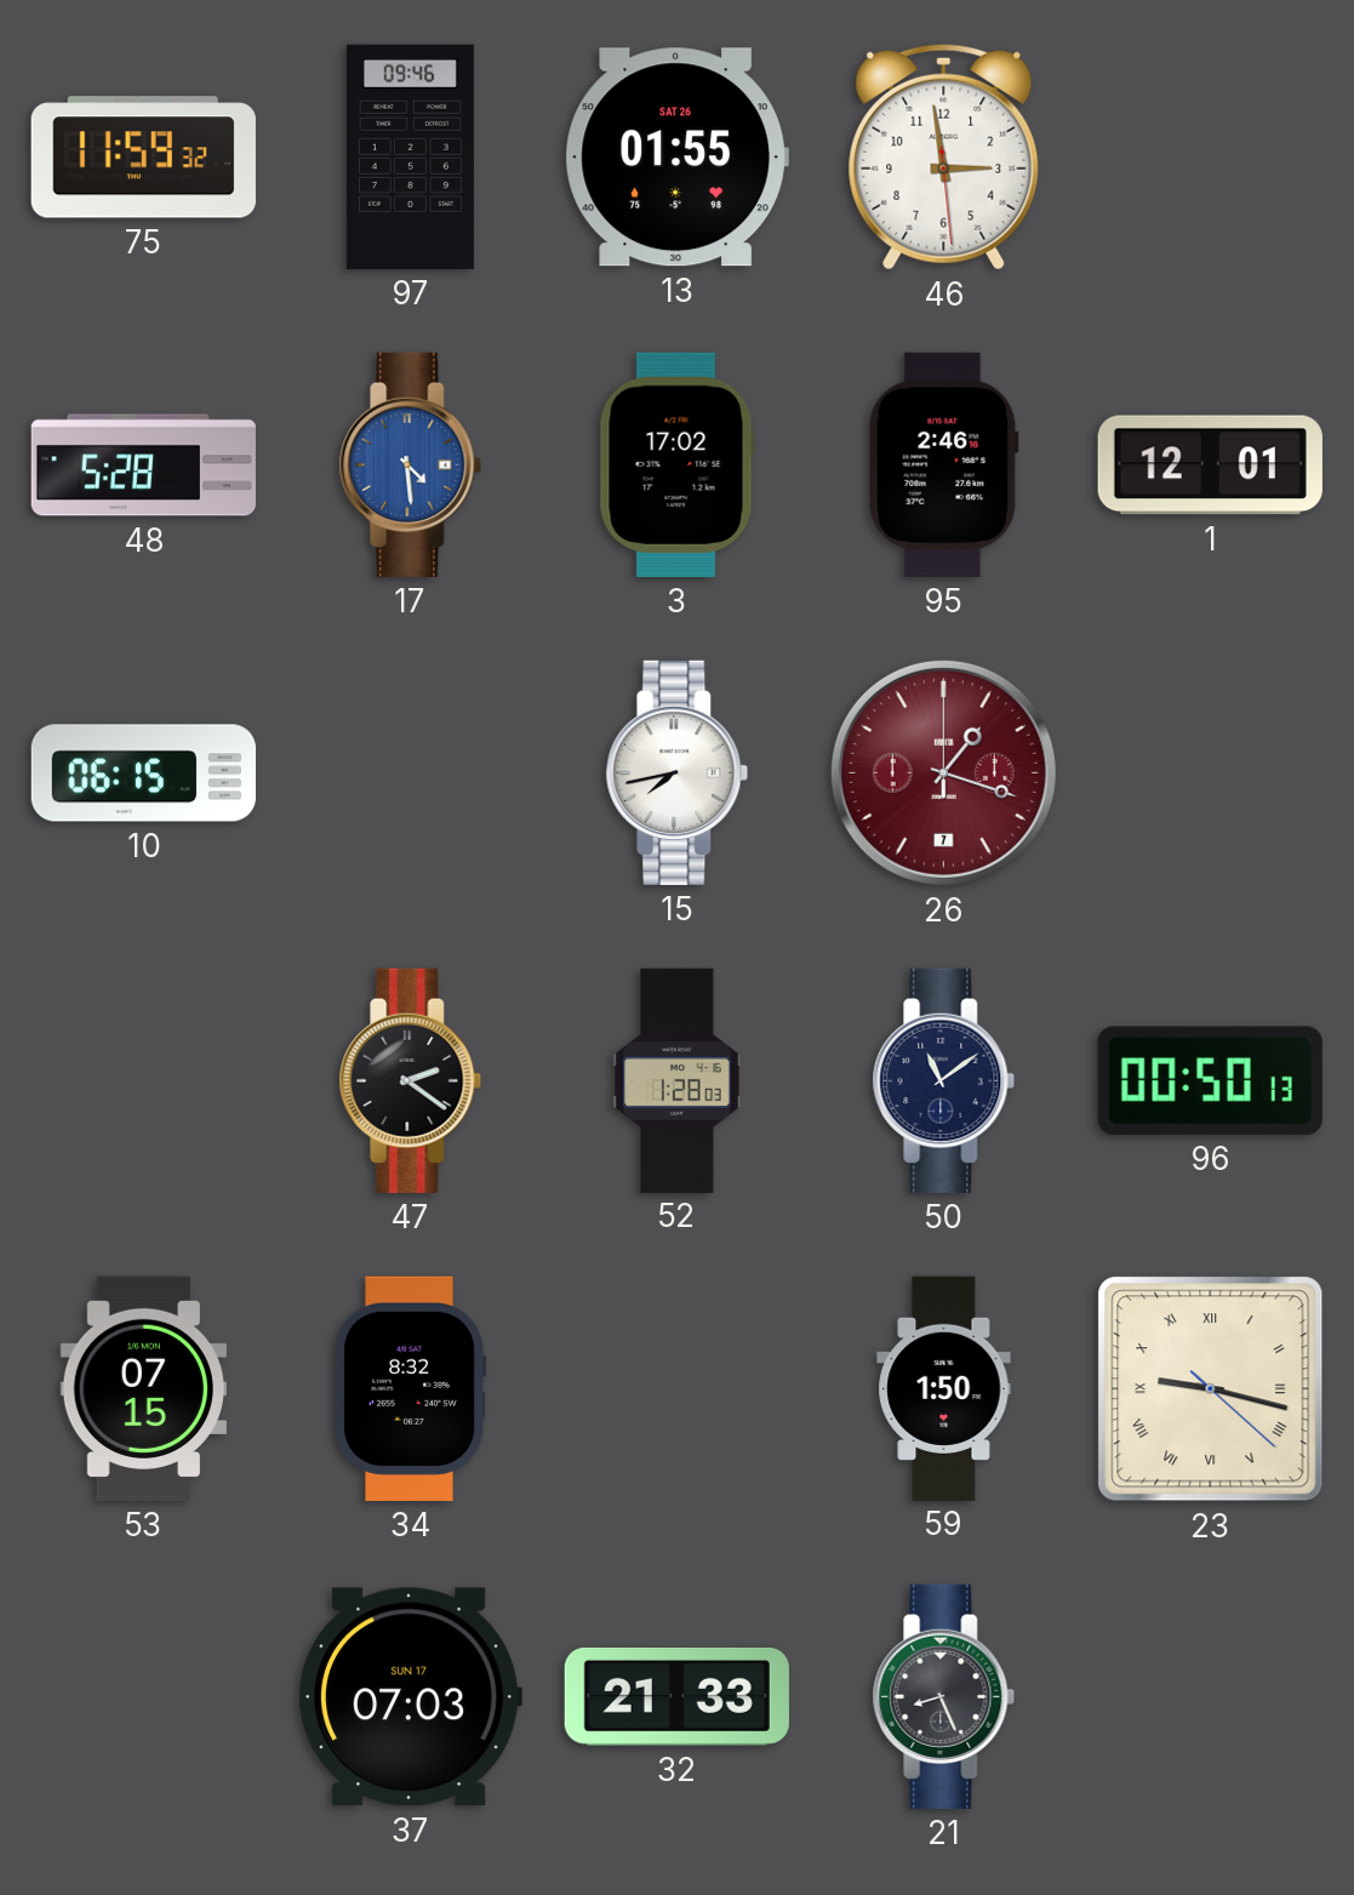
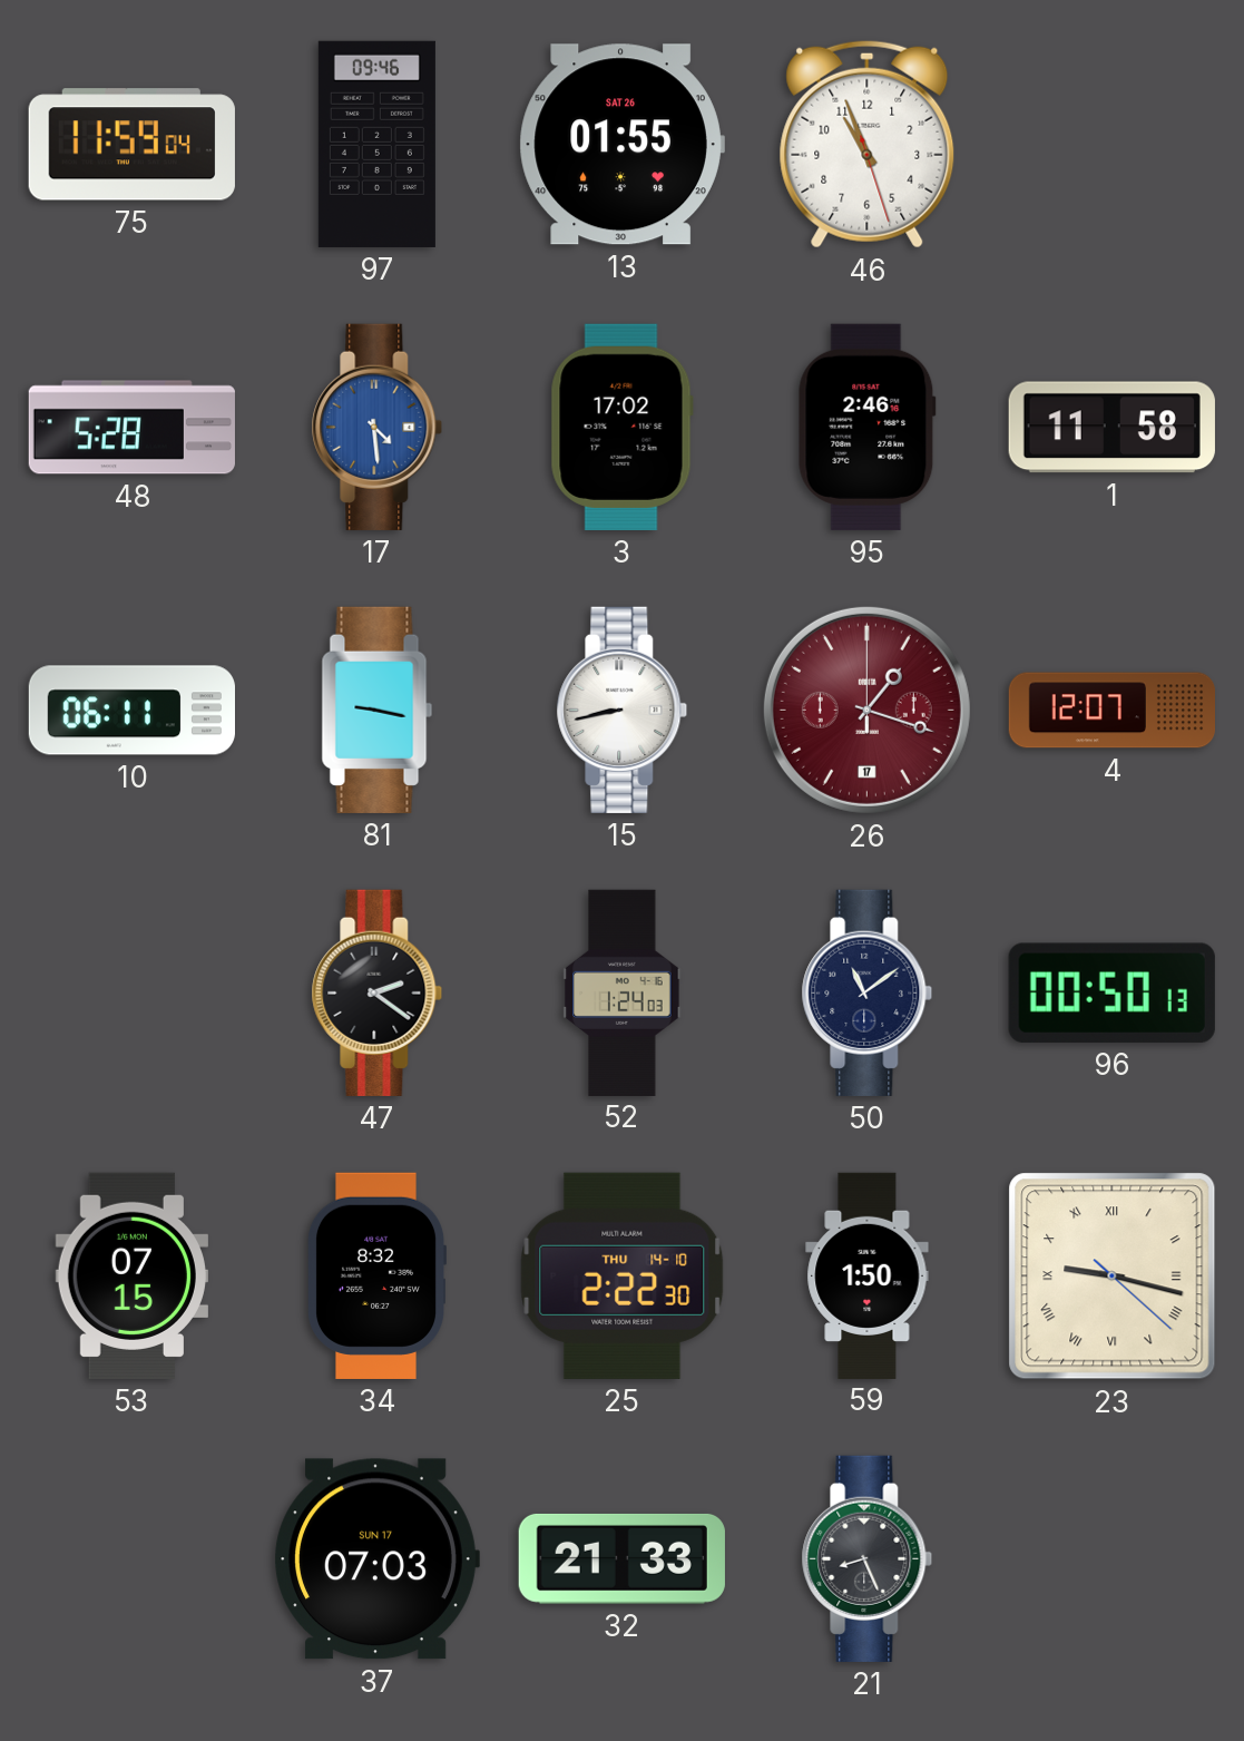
75: 11:59:32 -> 11:59:04 (131, 145)
46: 2:58 -> 10:56 (868, 144)
1: 12:01 -> 11:58 (1111, 428)
10: 06:15 -> 06:11 (131, 711)
81: none -> 9:17 (378, 710)
15: 7:43 -> 8:43 (623, 710)
26 date: 7 -> 17 (866, 710)
4: none -> 12:07 (1111, 711)
52: 1:28 -> 1:24 (623, 992)
25: none -> 2:22 (623, 1275)
